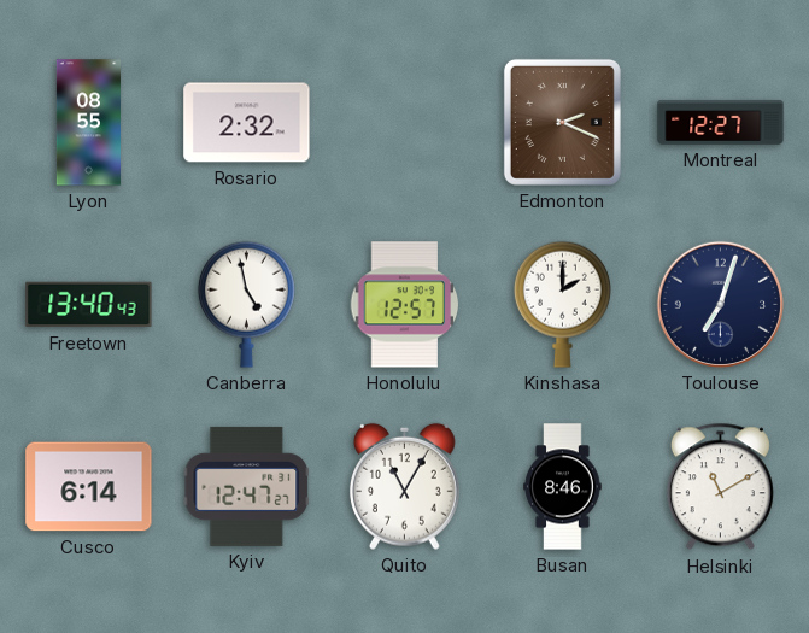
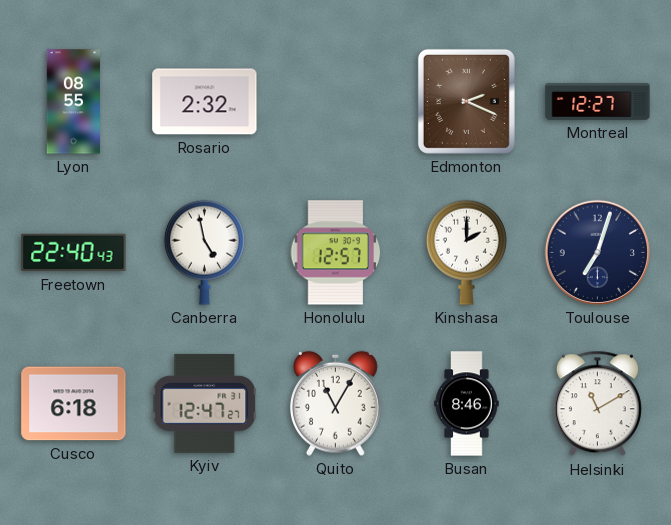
Freetown: 13:40 -> 22:40 (74, 253)
Cusco: 6:14 -> 6:18 (74, 404)
